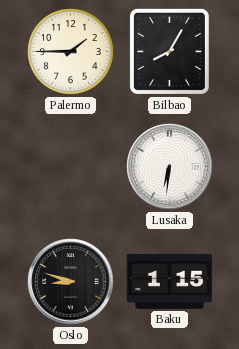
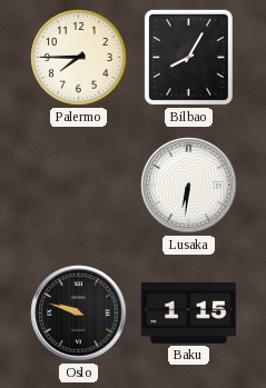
Palermo: 1:45 -> 7:45 (79, 58)
Oslo: 8:48 -> 9:48 (79, 314)
